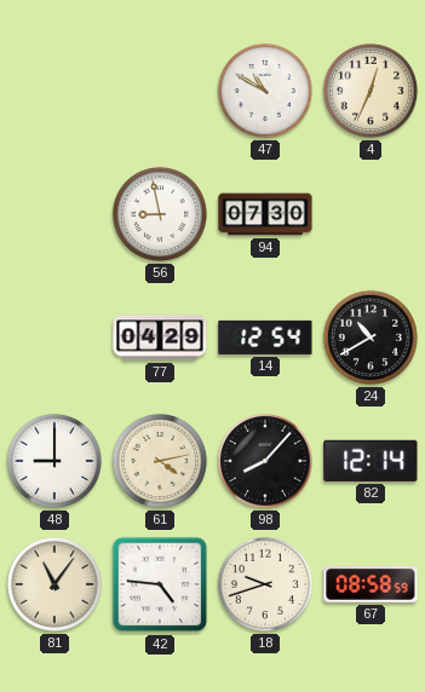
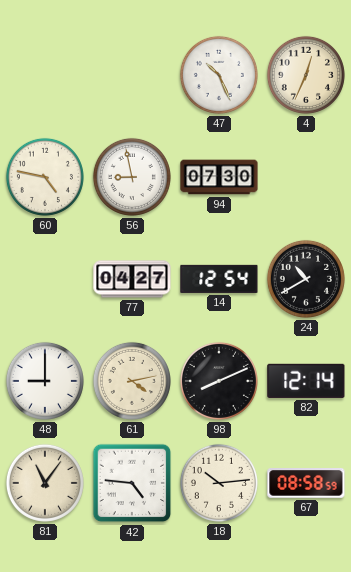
47: 10:50 -> 10:26 (219, 75)
60: none -> 4:47 (45, 177)
77: 04:29 -> 04:27 (132, 279)
98: 8:07 -> 8:11 (219, 381)
18: 9:42 -> 10:14 (219, 483)
